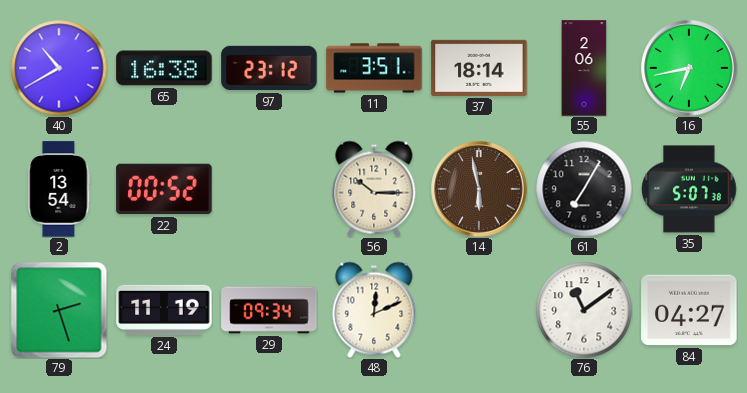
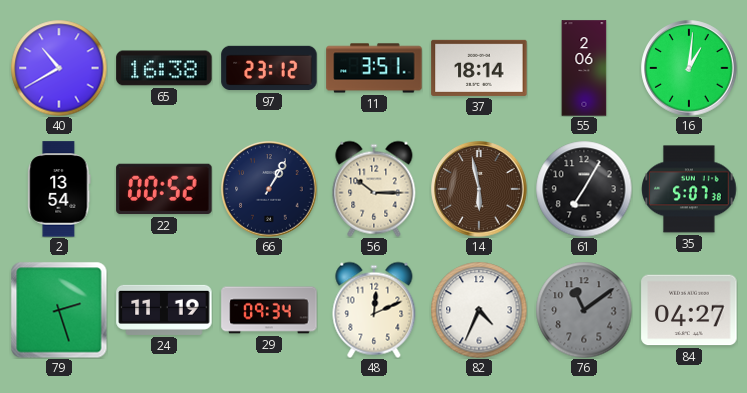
16: 6:43 -> 1:01 (689, 68)
66: none -> 1:05 (269, 189)
82: none -> 4:34 (479, 310)
76 dial: white -> grey (584, 310)
